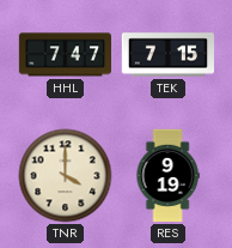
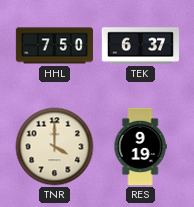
HHL: 7:47 -> 7:50 (54, 46)
TEK: 7:15 -> 6:37 (140, 46)
